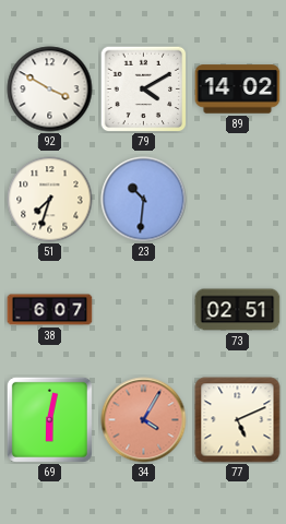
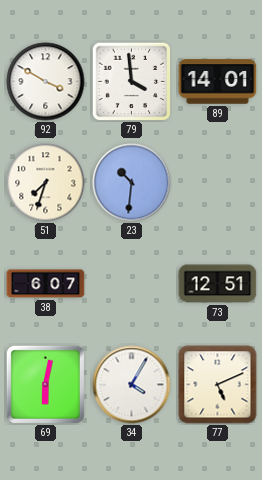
79: 4:10 -> 3:59 (131, 81)
89: 14:02 -> 14:01 (218, 82)
73: 02:51 -> 12:51 (218, 284)
34 dial: salmon -> white (132, 385)
